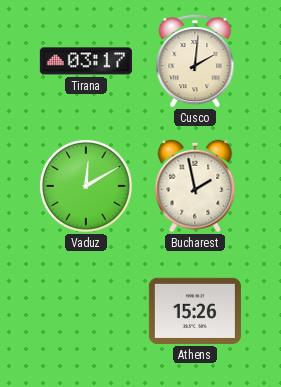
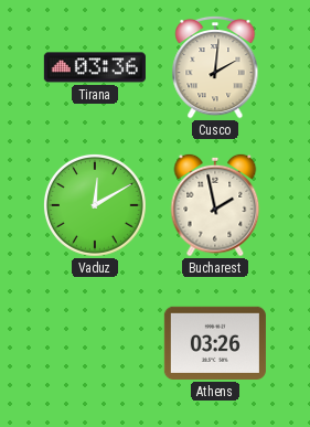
Tirana: 03:17 -> 03:36 (95, 67)
Athens: 15:26 -> 03:26 (215, 343)
